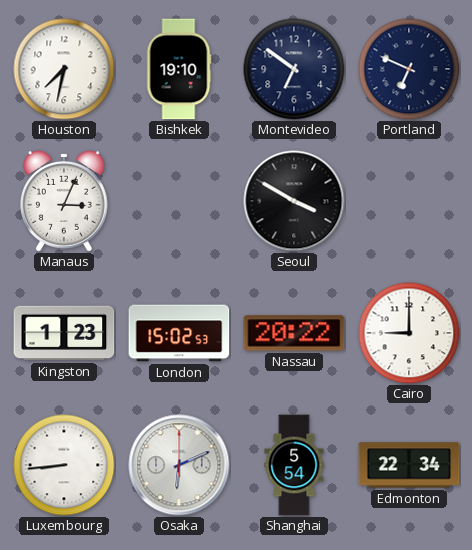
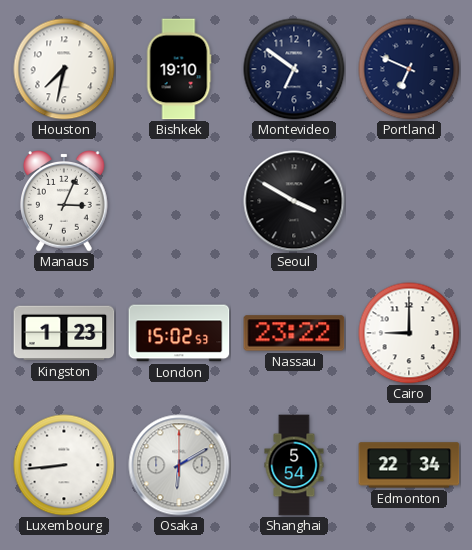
Nassau: 20:22 -> 23:22 (294, 333)
Osaka: 6:11 -> 6:10 (179, 465)
